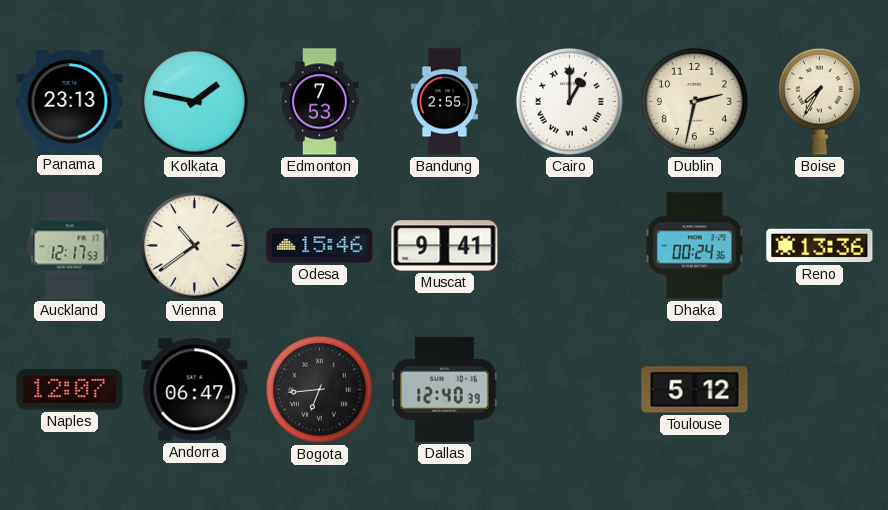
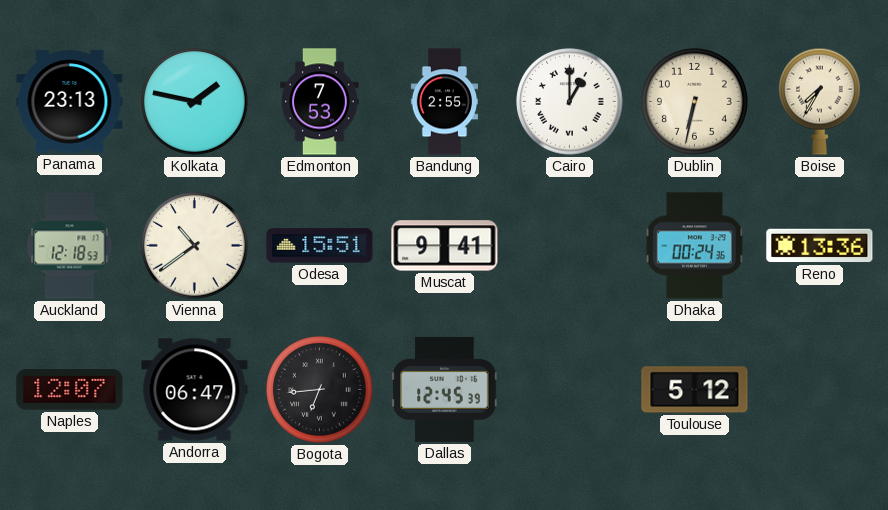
Dublin: 2:32 -> 6:32 (695, 102)
Auckland: 12:17 -> 12:18 (70, 246)
Odesa: 15:46 -> 15:51 (320, 246)
Dallas: 12:40 -> 12:45 (445, 389)
